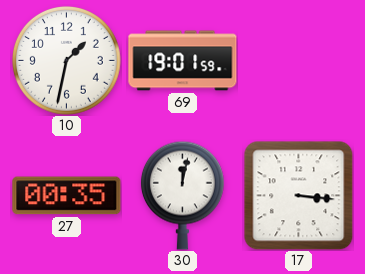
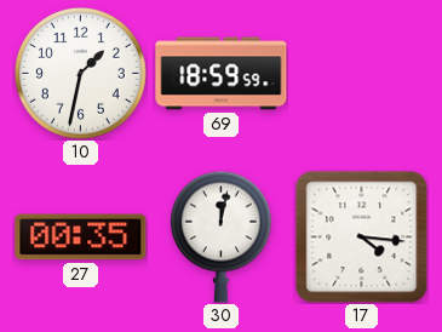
69: 19:01 -> 18:59 (222, 74)
17: 3:16 -> 4:16 (361, 236)
